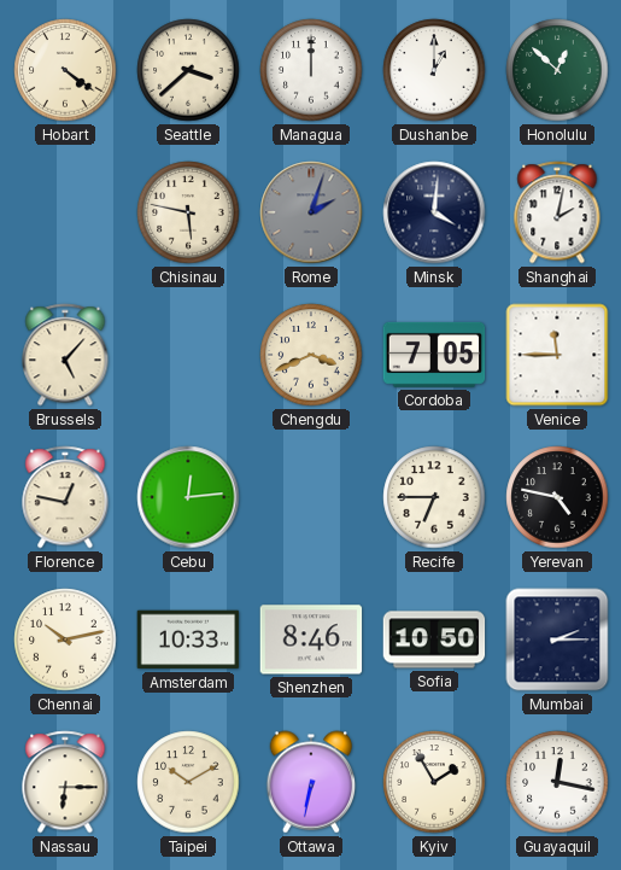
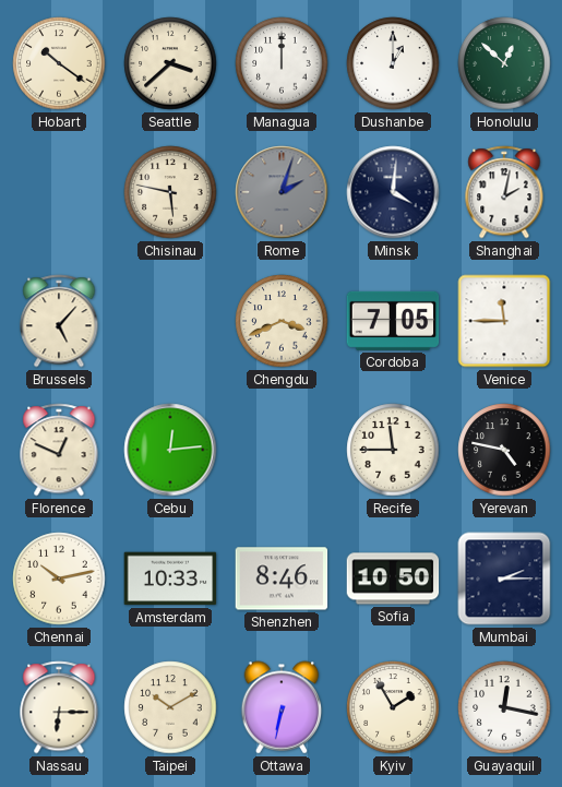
Hobart: 4:21 -> 10:21 (59, 63)
Florence: 12:47 -> 12:49 (59, 450)
Recife: 6:45 -> 11:45 (393, 450)
